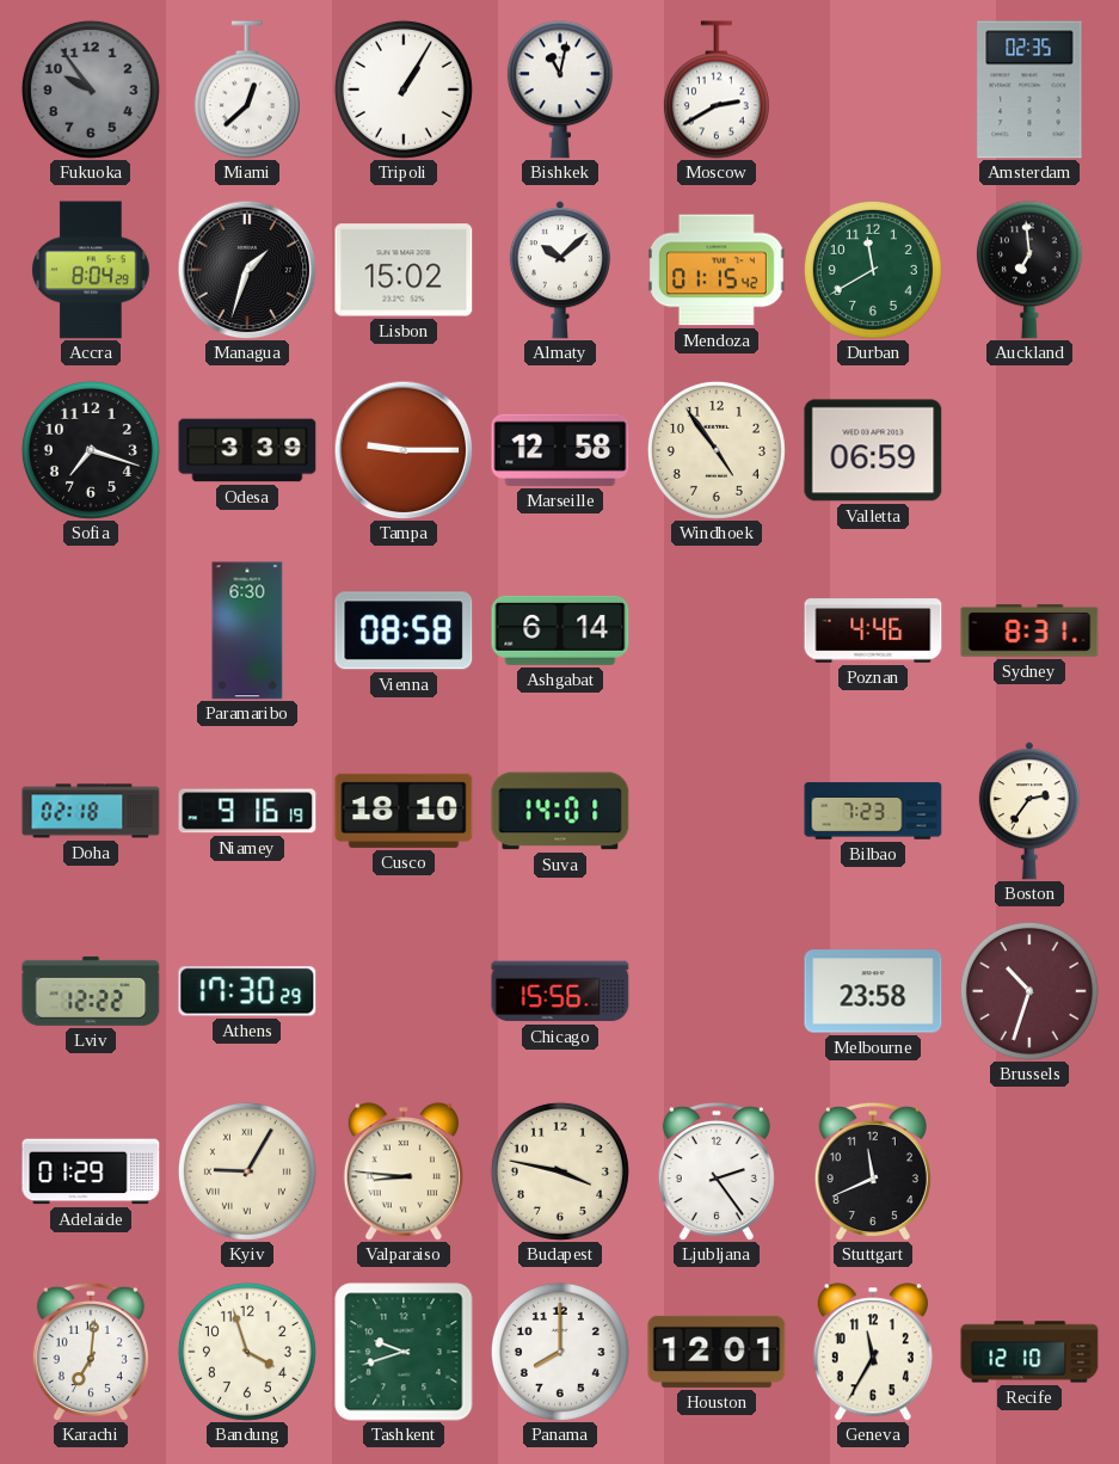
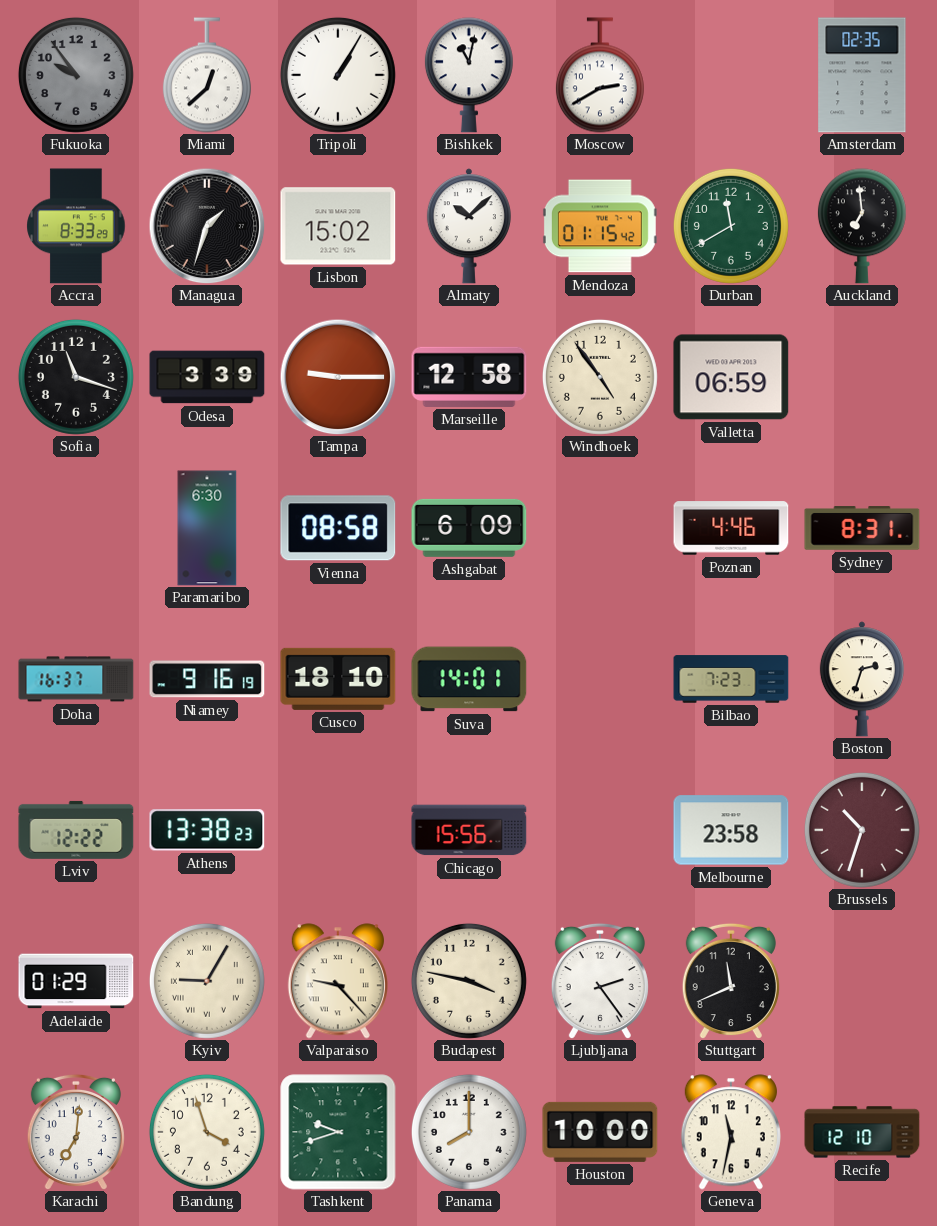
Accra: 8:04 -> 8:33 (76, 226)
Sofia: 7:18 -> 11:18 (76, 377)
Ashgabat: 6:14 -> 6:09 (469, 528)
Doha: 02:18 -> 16:37 (76, 679)
Boston: 2:36 -> 2:33 (862, 679)
Athens: 17:30 -> 13:38 (207, 830)
Valparaiso: 8:46 -> 9:23 (338, 981)
Houston: 12:01 -> 10:00 (600, 1132)
Geneva: 11:35 -> 11:32 (731, 1132)
